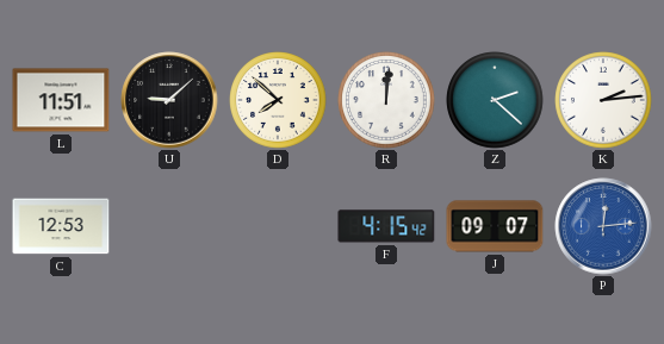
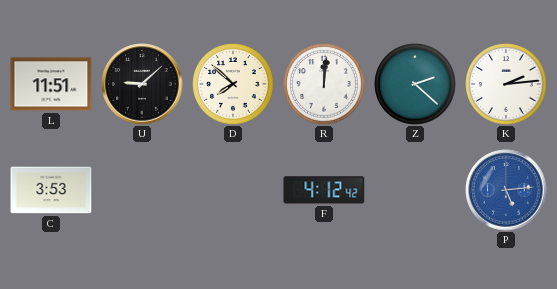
C: 12:53 -> 3:53 (51, 190)
F: 4:15 -> 4:12 (324, 190)
J: 09:07 -> none (495, 226)
P: 12:14 -> 5:14 (506, 190)
